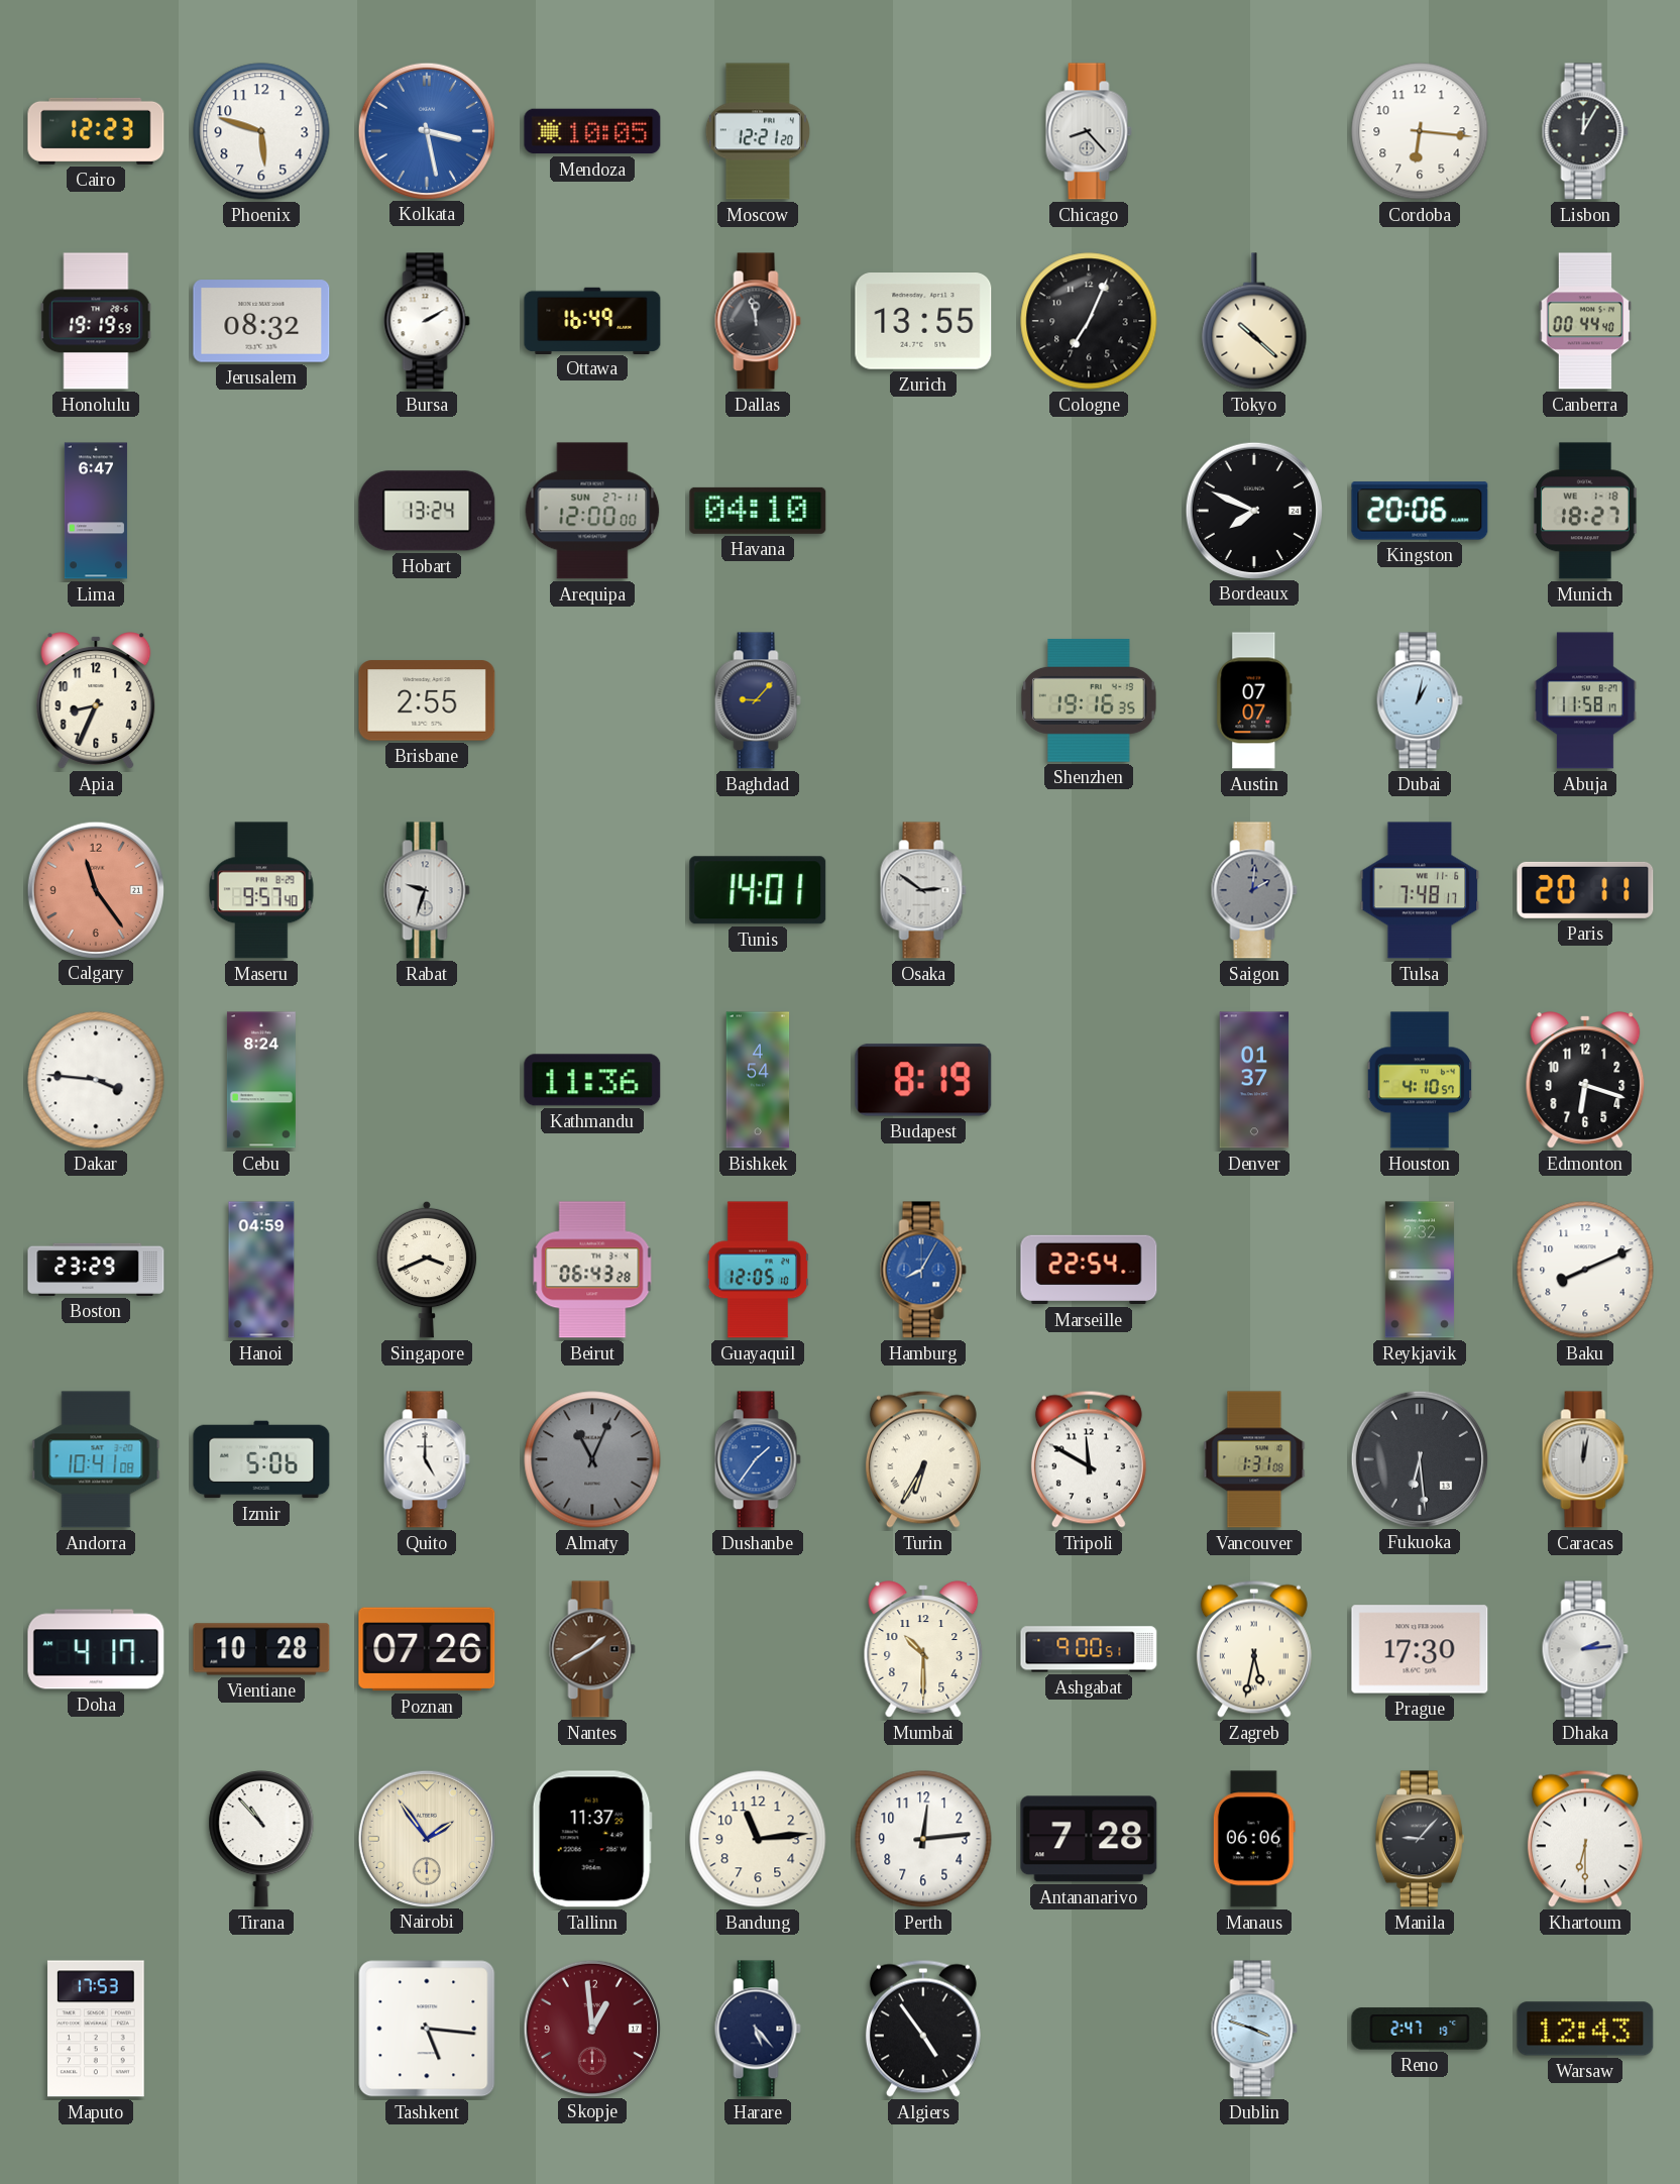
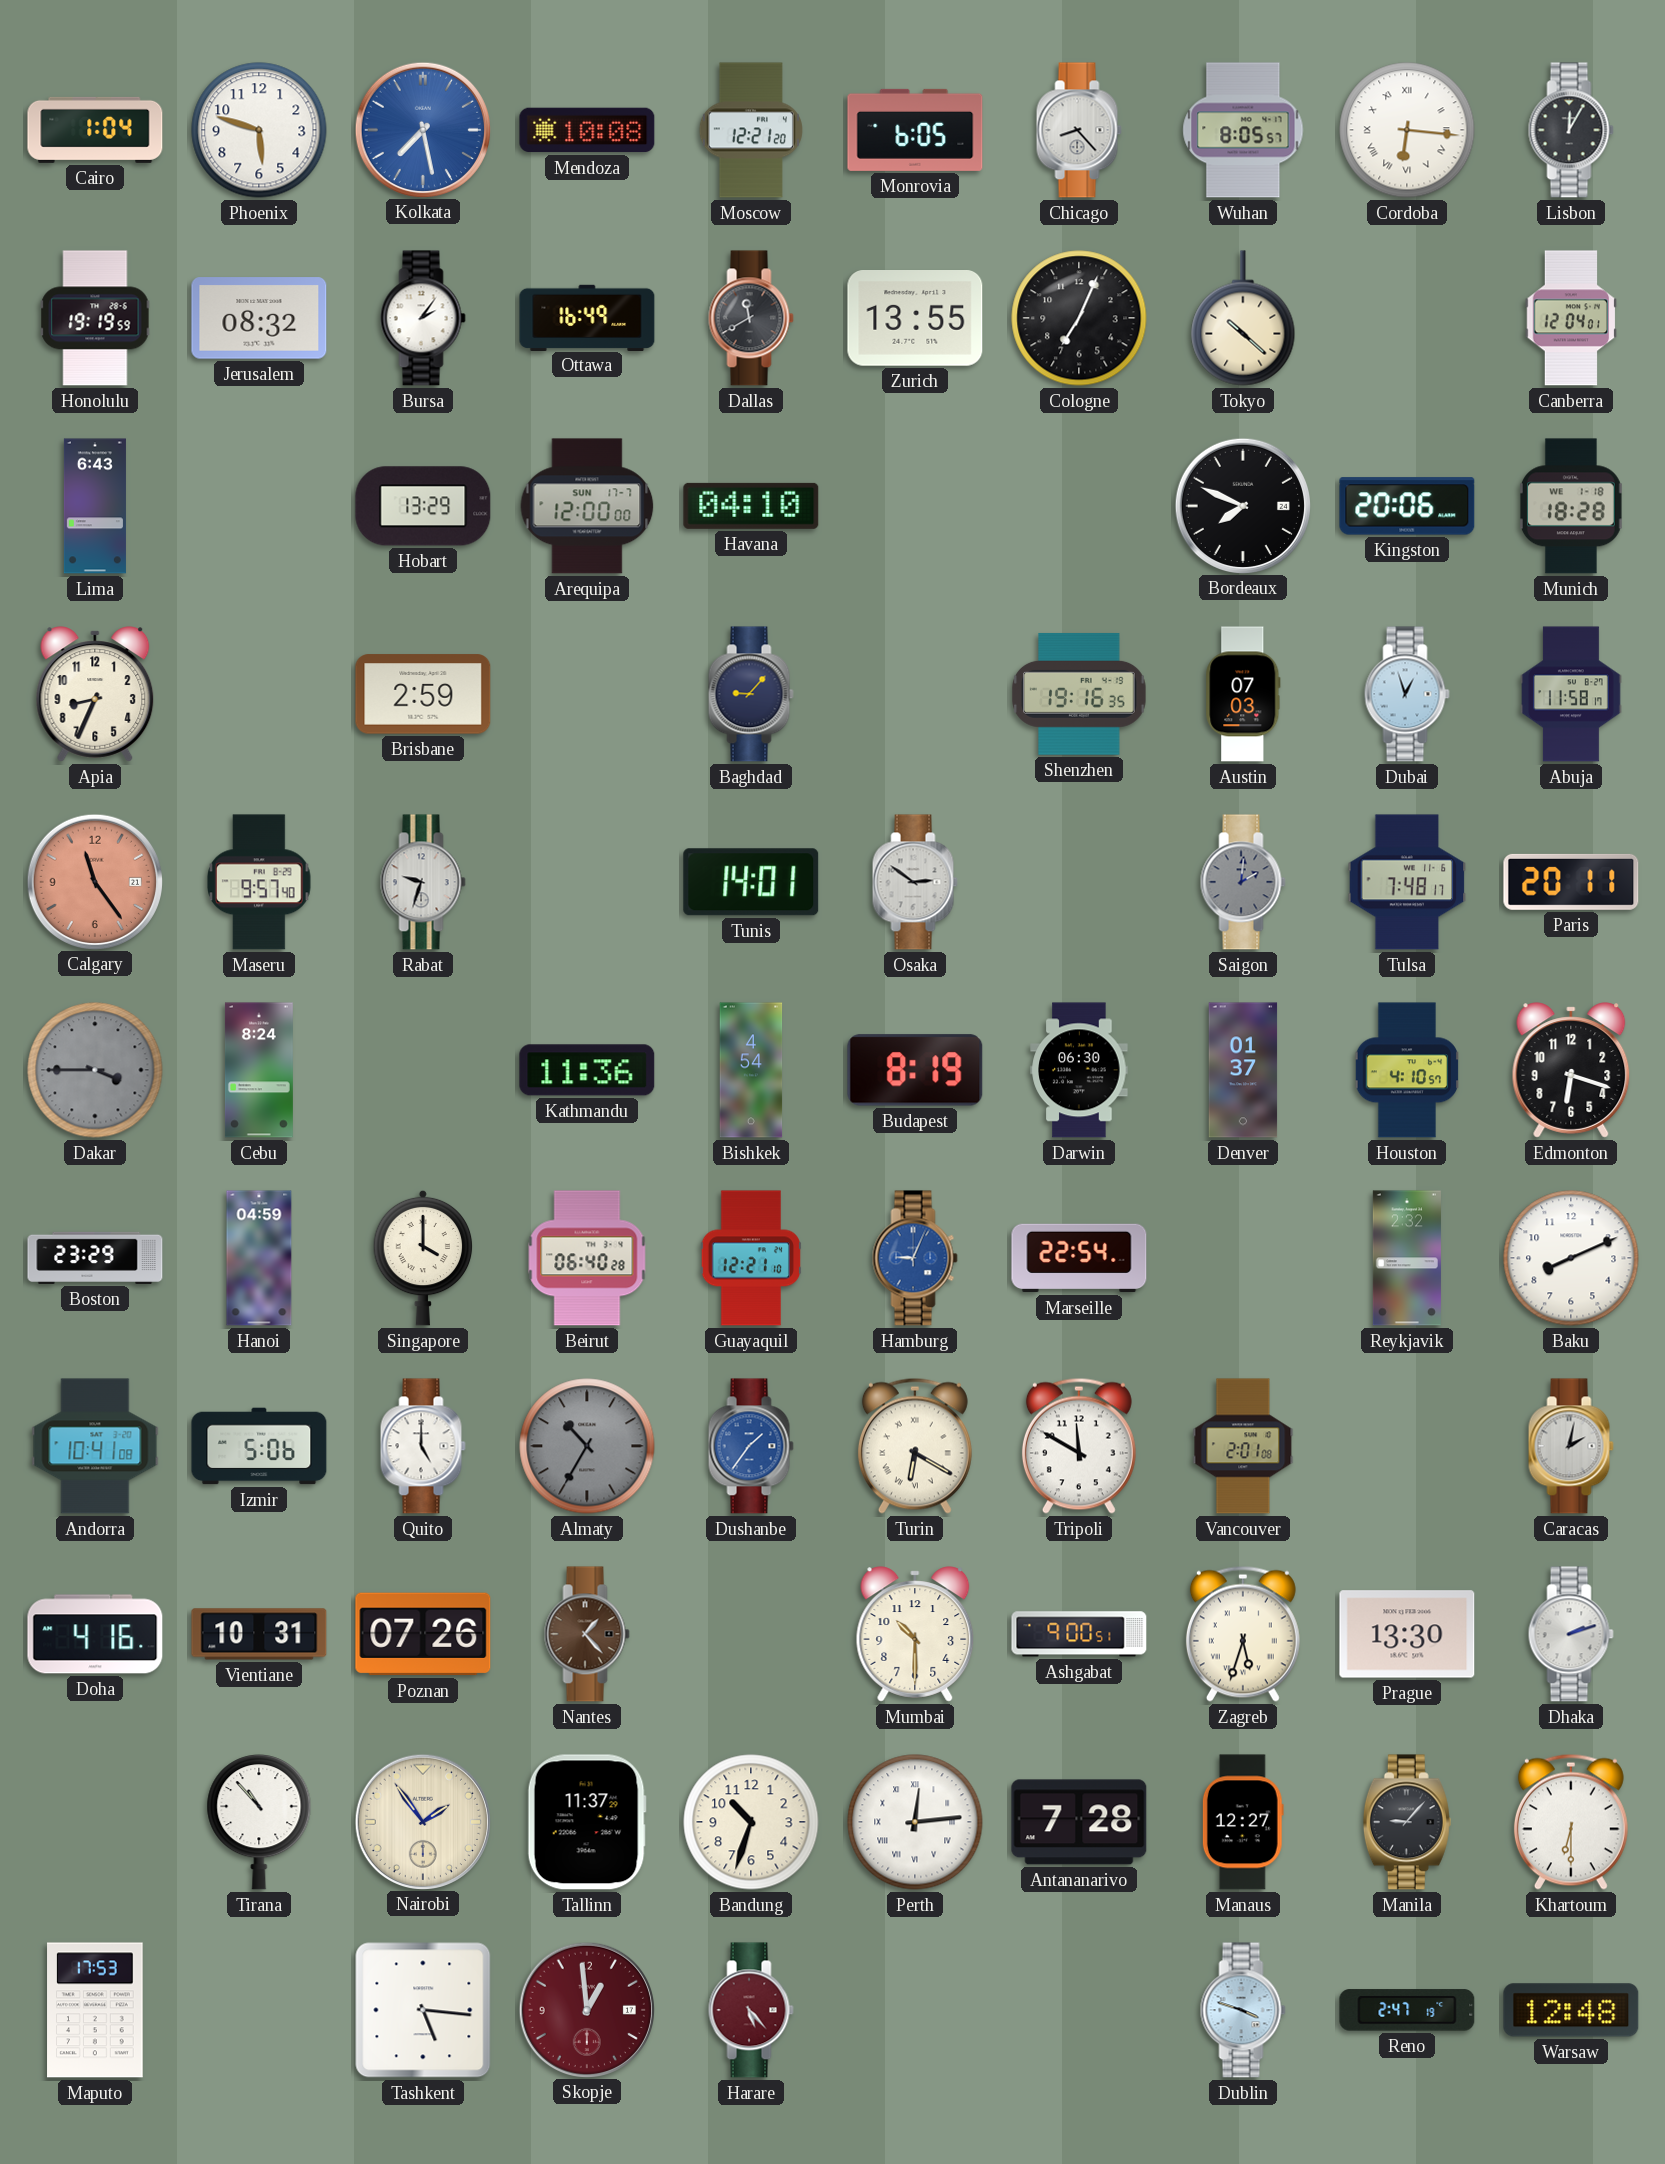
Cairo: 12:23 -> 1:04 (95, 130)
Kolkata: 3:28 -> 7:28 (422, 129)
Mendoza: 10:05 -> 10:08 (587, 130)
Monrovia: none -> 6:05 (915, 130)
Wuhan: none -> 8:05 (1243, 130)
Cordoba numerals: Arabic -> Roman (1407, 130)
Bursa: 2:10 -> 2:06 (423, 318)
Dallas: 11:58 -> 11:40 (751, 318)
Canberra: 00:44 -> 12:04 (1571, 318)
Lima: 6:47 -> 6:43 (95, 506)
Hobart: 13:24 -> 13:29 (423, 506)
Arequipa date: SUN 27-11 -> SUN 17-7 (587, 506)
Munich: 18:27 -> 18:28 (1571, 506)
Brisbane: 2:55 -> 2:59 (423, 694)
Austin: 07:07 -> 07:03 (1243, 694)
Dubai: 1:02 -> 12:57 (1407, 694)
Dakar: 3:46 -> 3:45 (95, 1070)
Dakar dial: white -> grey (95, 1070)
Darwin: none -> 06:30 (1079, 1070)
Singapore: 3:41 -> 4:00 (423, 1258)
Beirut: 06:43 -> 06:40 (587, 1258)
Guayaquil: 12:05 -> 12:21 (750, 1258)
Hamburg: 8:05 -> 9:04 (915, 1258)
Almaty: 11:04 -> 10:35 (587, 1446)
Turin: 6:35 -> 6:20 (915, 1446)
Vancouver: 1:31 -> 2:01 (1243, 1446)
Fukuoka: 6:29 -> none (1419, 1458)
Caracas: 12:02 -> 2:02 (1571, 1446)
Doha: 4:17 -> 4:16 (95, 1634)
Vientiane: 10:28 -> 10:31 (259, 1634)
Nantes: 1:40 -> 1:23 (587, 1634)
Zagreb: 5:32 -> 5:33 (1243, 1634)
Prague: 17:30 -> 13:30 (1407, 1634)
Dhaka: 2:14 -> 2:12 (1571, 1634)
Bandung: 11:14 -> 10:33 (751, 1822)
Perth numerals: Arabic -> Roman (915, 1822)
Manaus: 06:06 -> 12:27 (1243, 1822)
Harare dial: navy -> burgundy (751, 2010)
Algiers: 4:54 -> none (923, 2029)
Warsaw: 12:43 -> 12:48 (1571, 2010)
